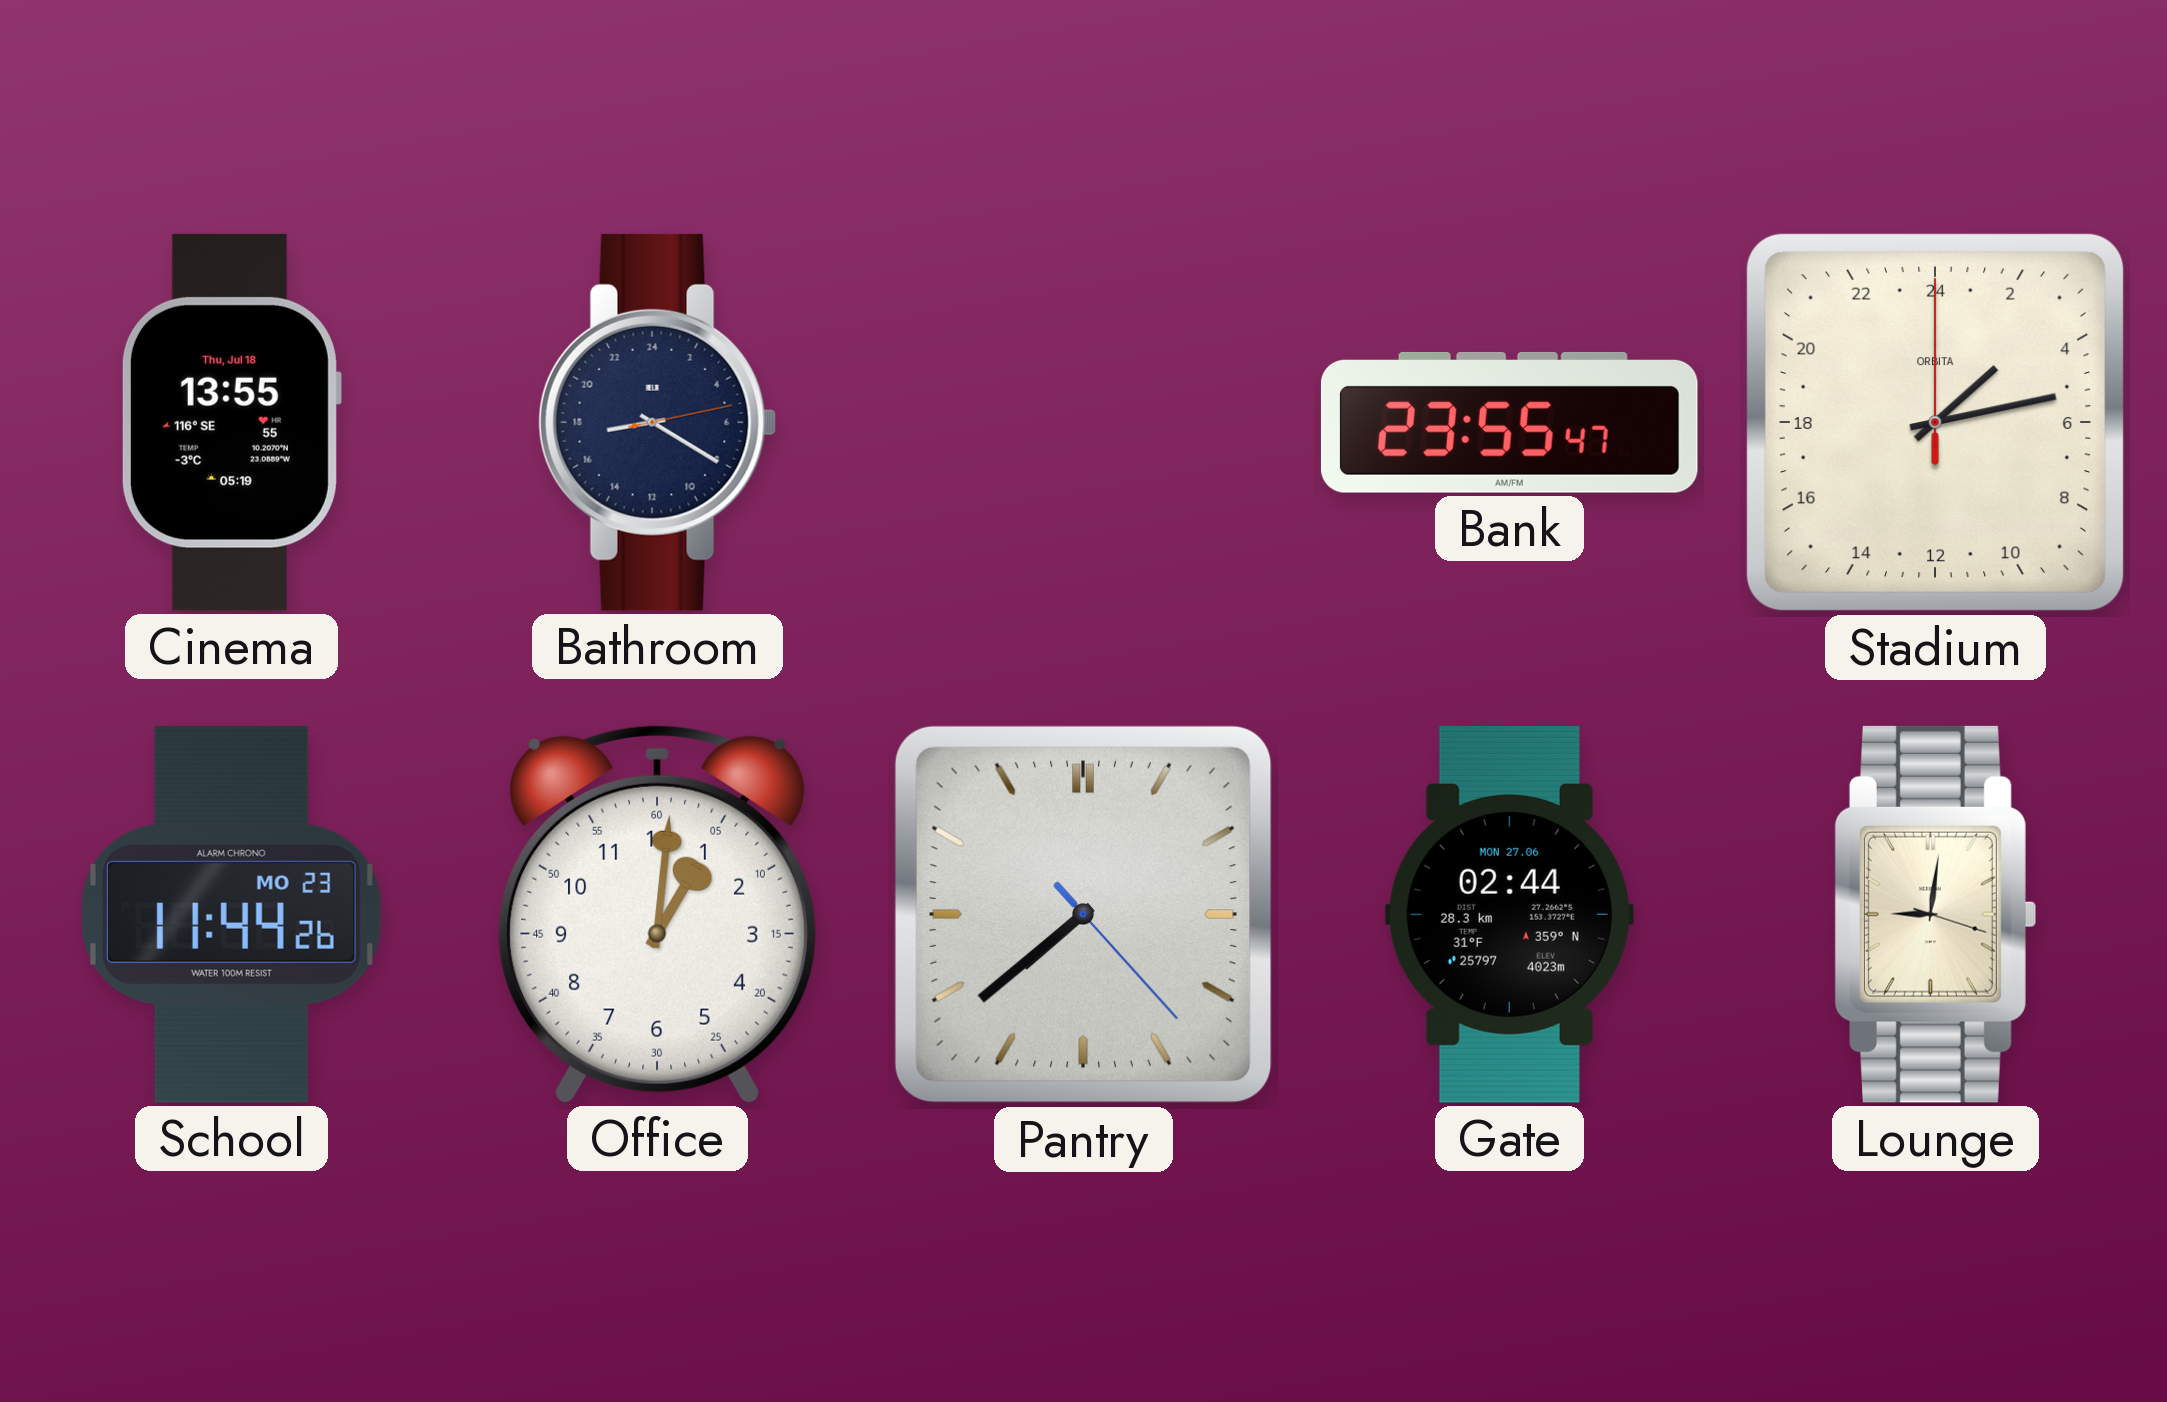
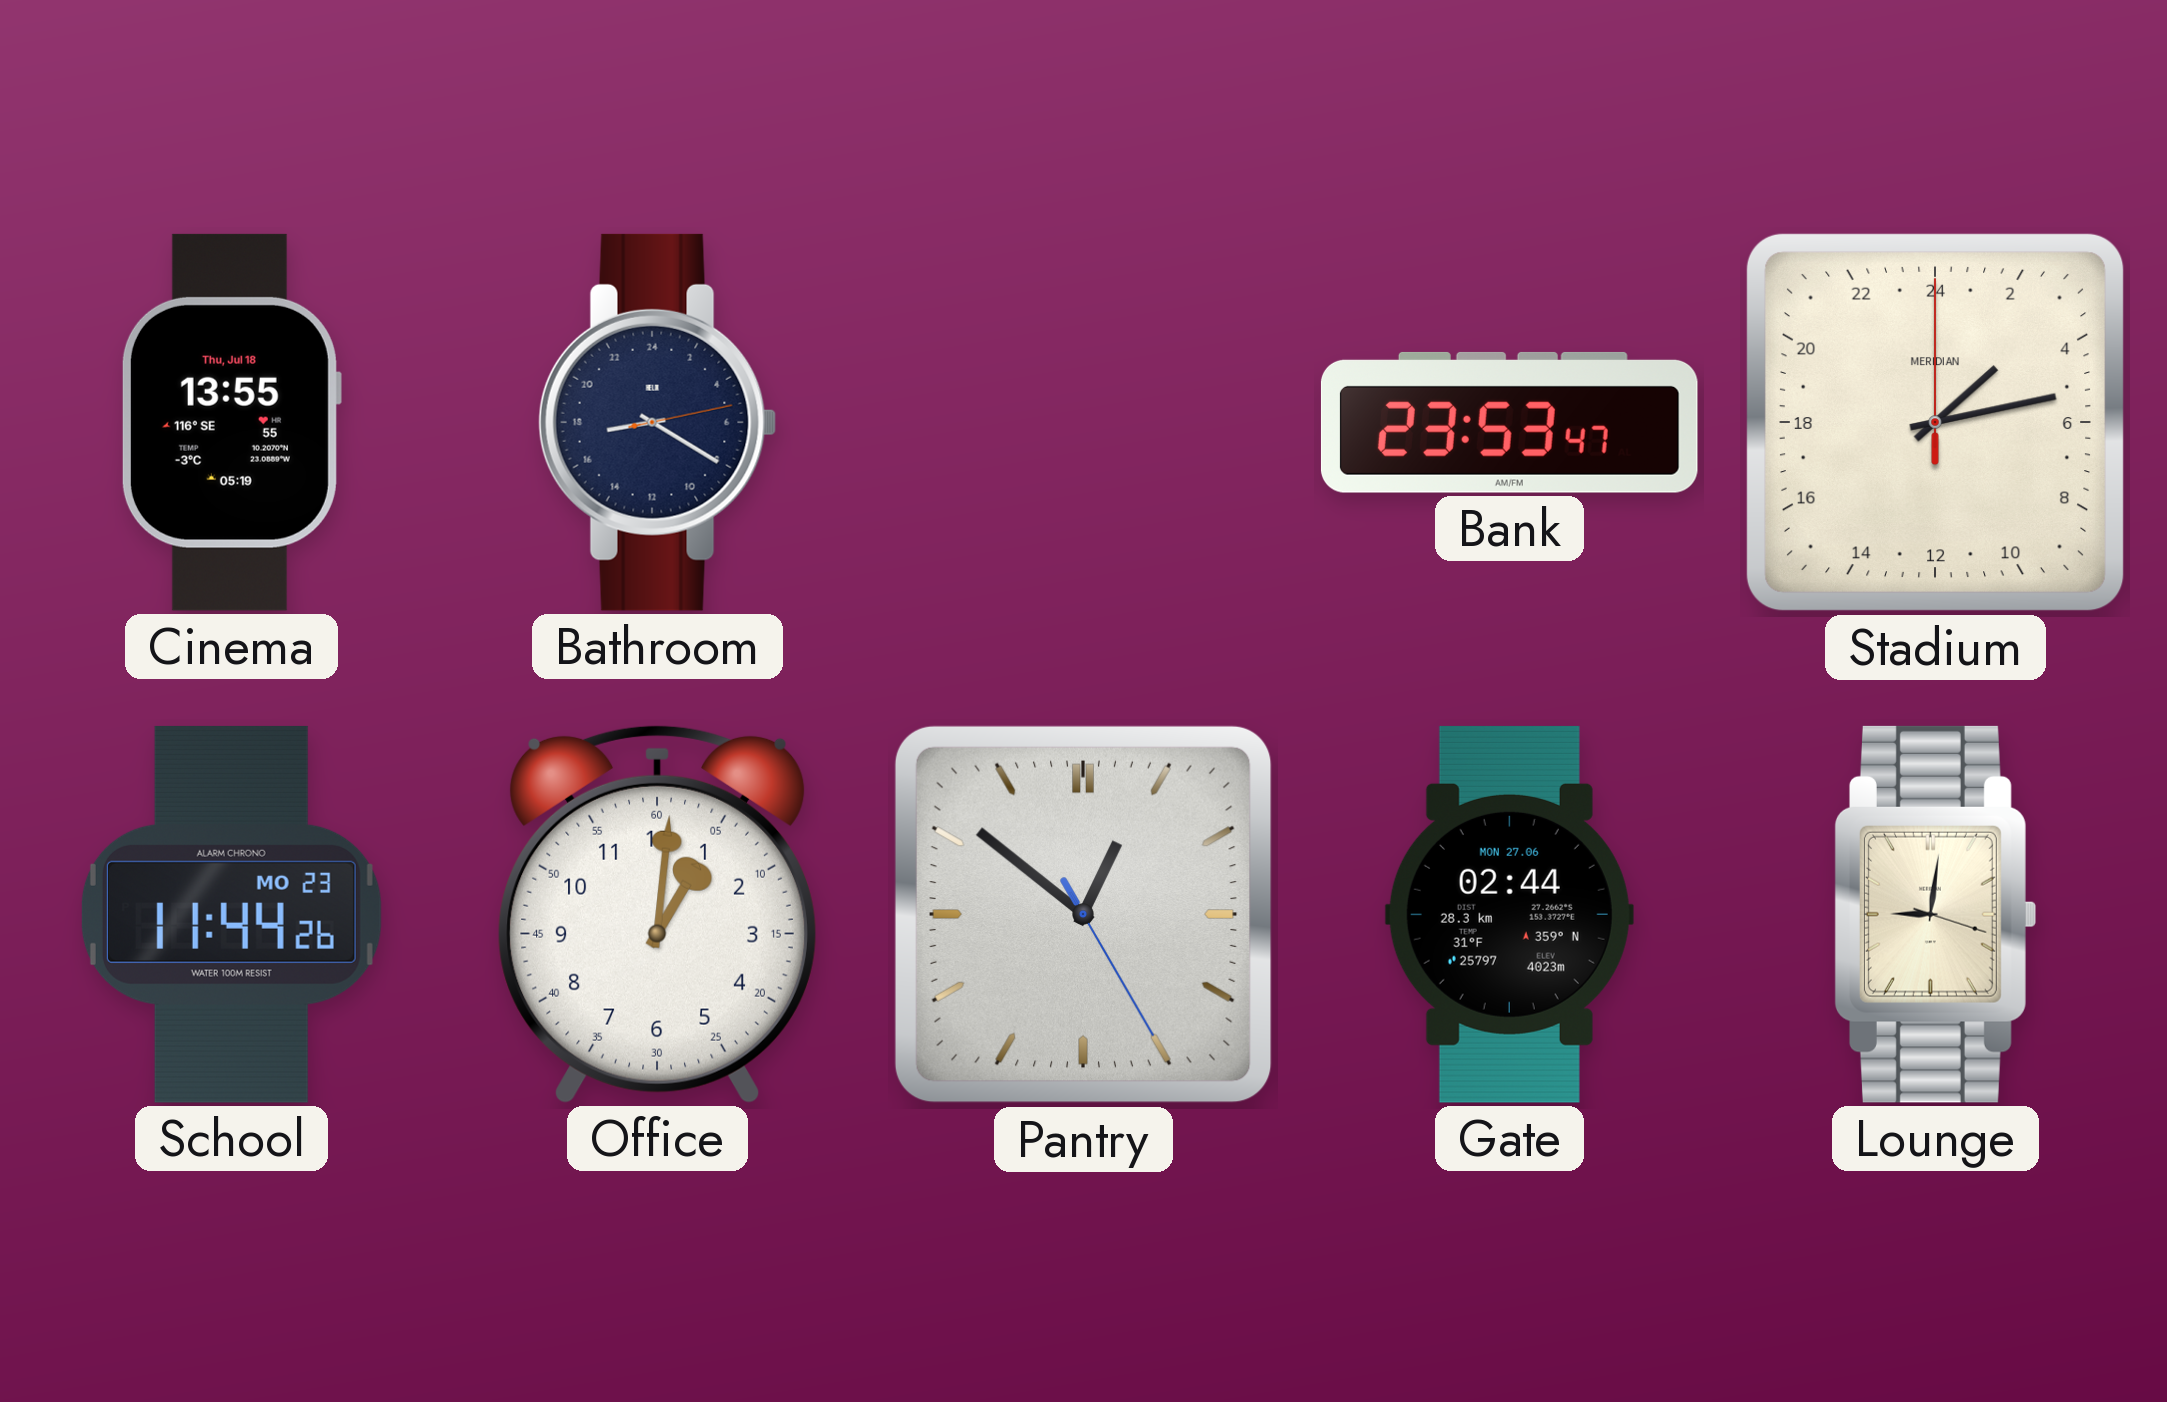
Bank: 23:55 -> 23:53 (1509, 422)
Stadium brand: ORBITA -> MERIDIAN (1935, 422)
Pantry: 7:38 -> 12:51 (1083, 914)
